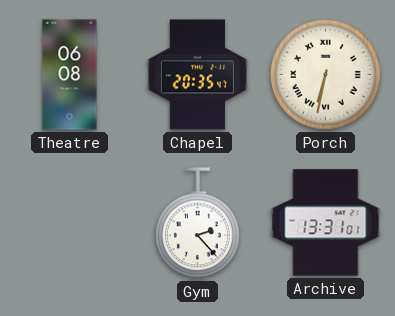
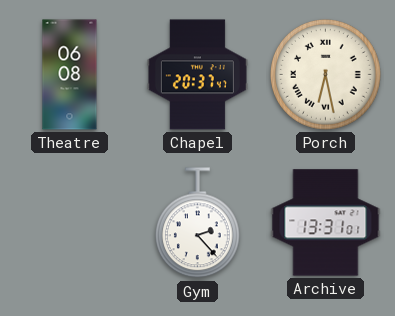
Chapel: 20:35 -> 20:37 (197, 75)
Porch: 6:32 -> 6:28 (326, 75)
